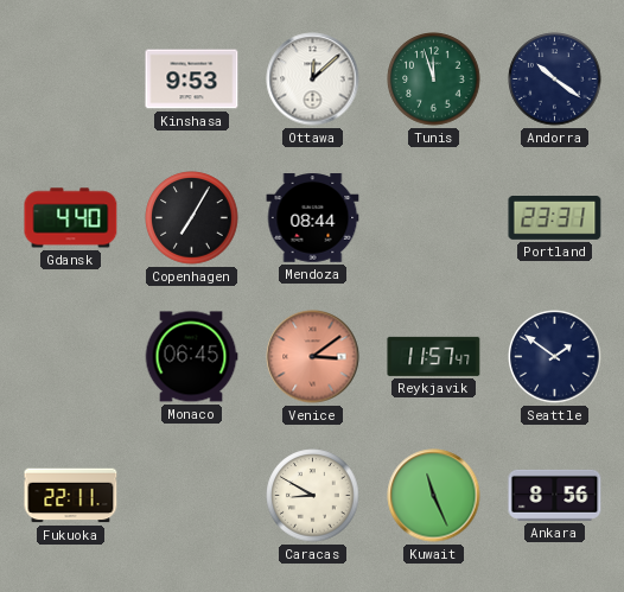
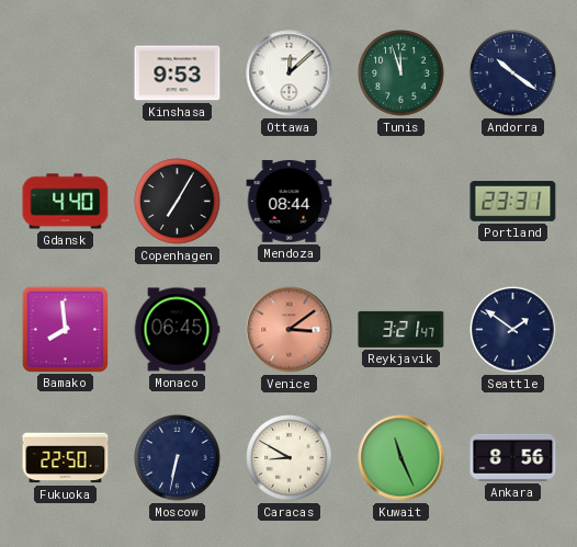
Bamako: none -> 7:59 (65, 329)
Reykjavik: 11:57 -> 3:21 (401, 329)
Fukuoka: 22:11 -> 22:50 (66, 458)
Moscow: none -> 6:32 (178, 458)
